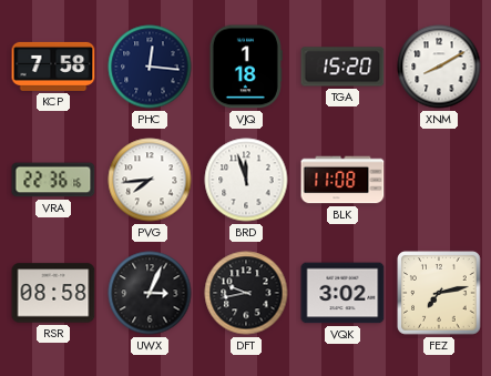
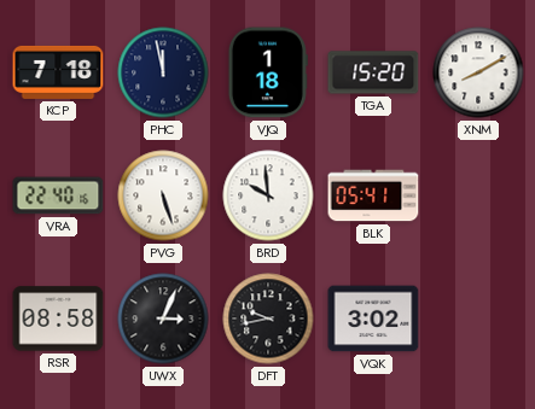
KCP: 7:58 -> 7:18 (58, 72)
PHC: 12:16 -> 11:58 (163, 72)
VRA: 22:36 -> 22:40 (58, 195)
PVG: 7:44 -> 5:27 (163, 195)
BRD: 11:57 -> 9:59 (268, 195)
BLK: 11:08 -> 05:41 (373, 195)
FEZ: 7:13 -> none (439, 293)
